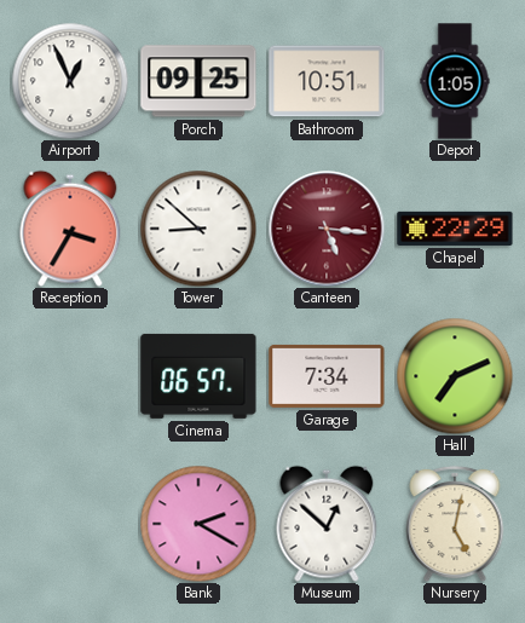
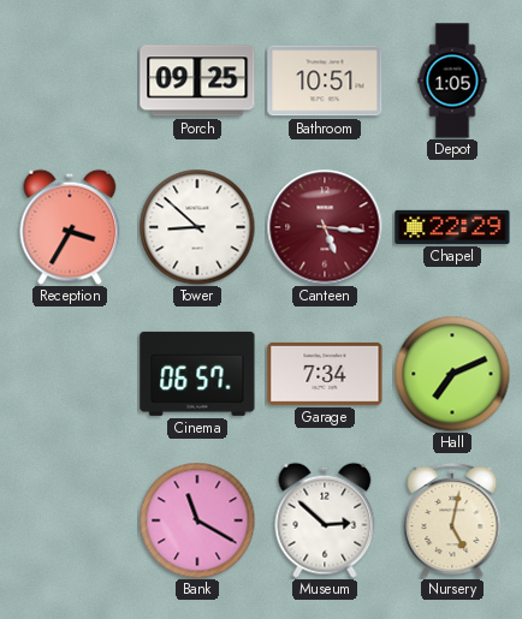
Airport: 12:56 -> none (70, 81)
Bank: 2:20 -> 11:20 (197, 520)
Museum: 12:52 -> 2:52 (325, 520)
